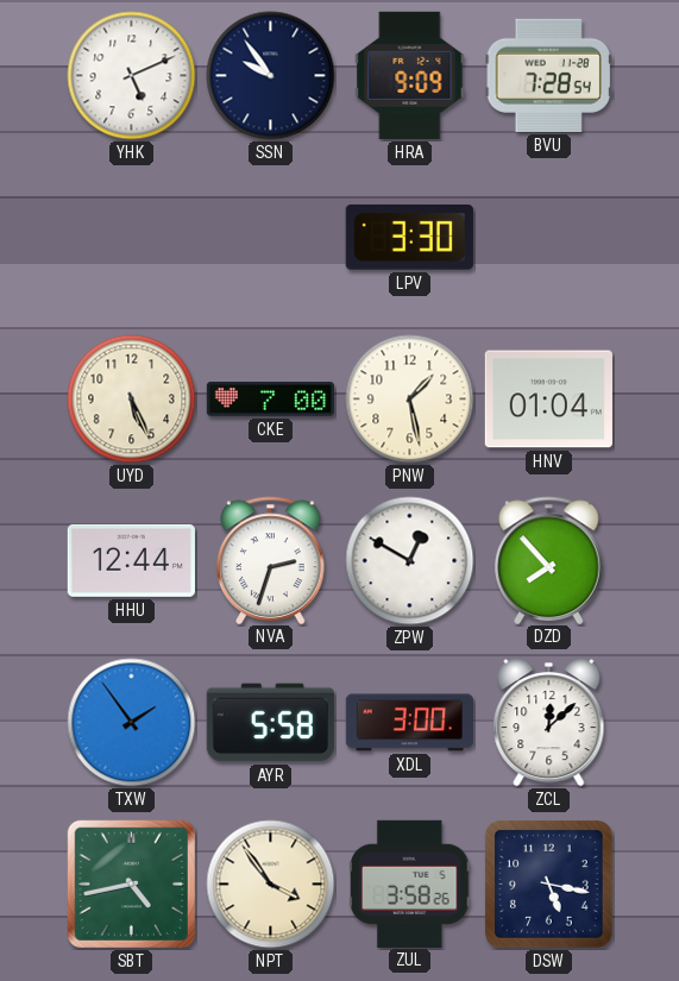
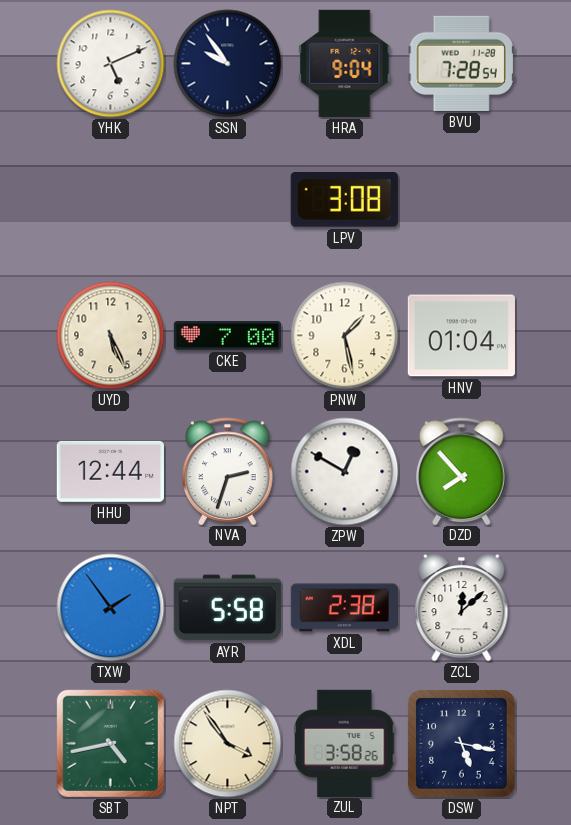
HRA: 9:09 -> 9:04 (345, 63)
LPV: 3:30 -> 3:08 (344, 199)
XDL: 3:00 -> 2:38 (344, 608)
